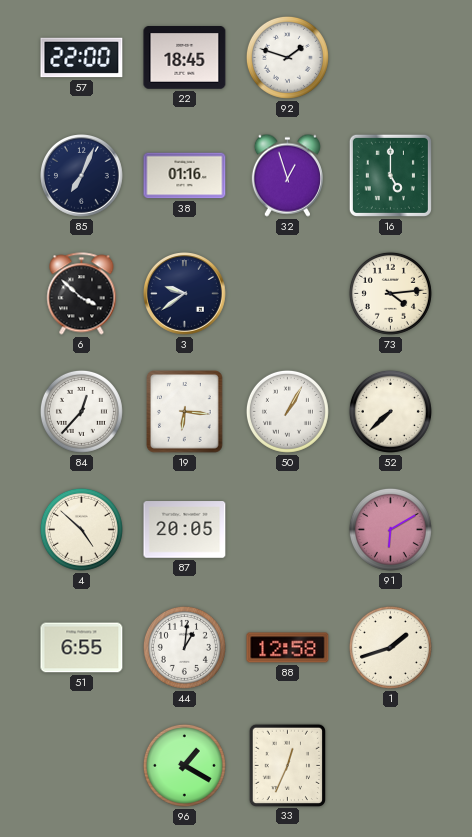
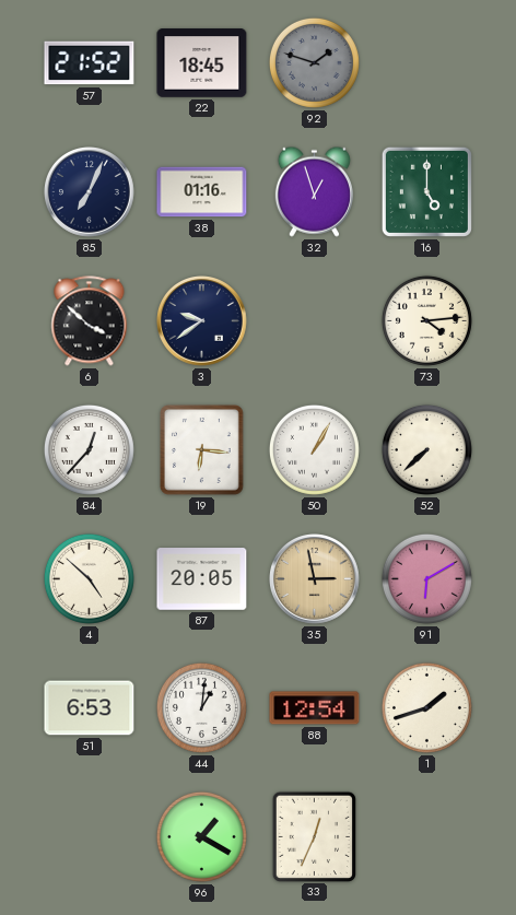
57: 22:00 -> 21:52 (90, 63)
92 dial: white -> grey (314, 62)
35: none -> 2:58 (315, 579)
51: 6:55 -> 6:53 (90, 708)
88: 12:58 -> 12:54 (315, 708)
